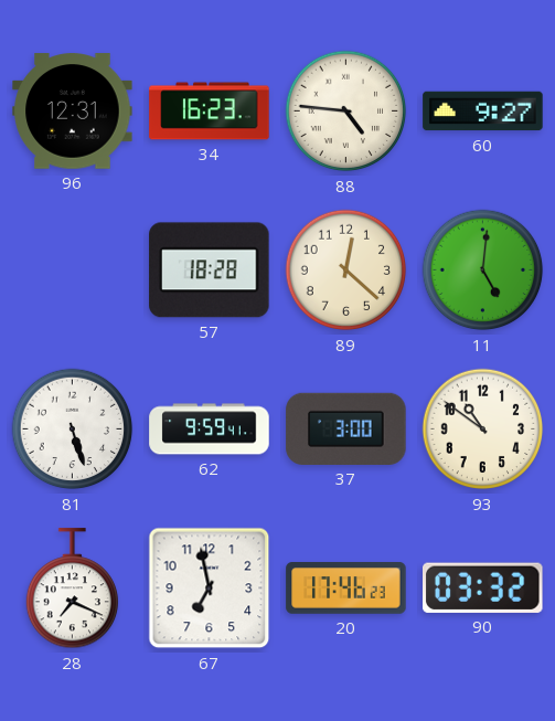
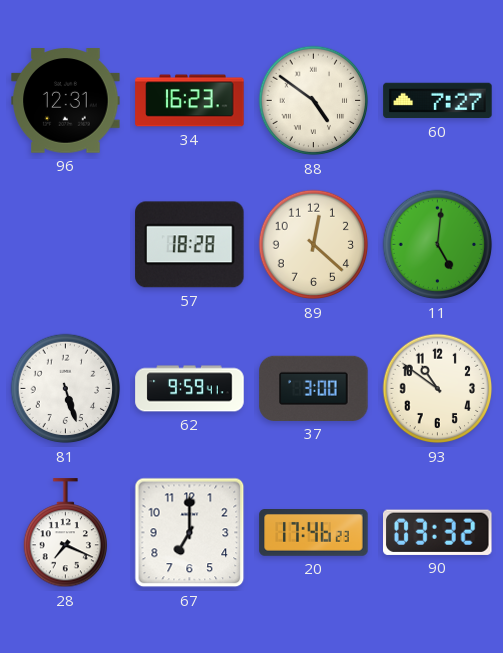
88: 4:46 -> 4:51 (314, 101)
60: 9:27 -> 7:27 (438, 101)
67: 6:58 -> 7:00 (190, 533)
